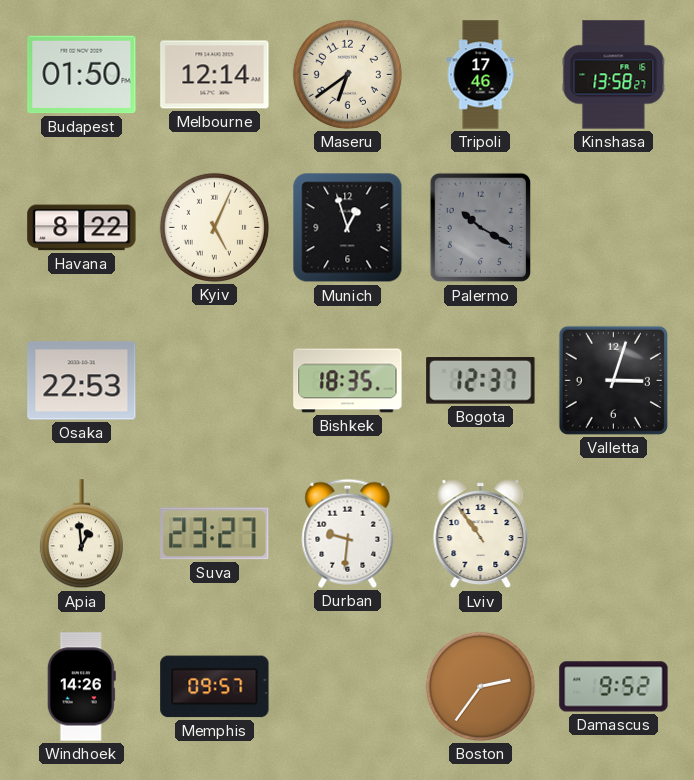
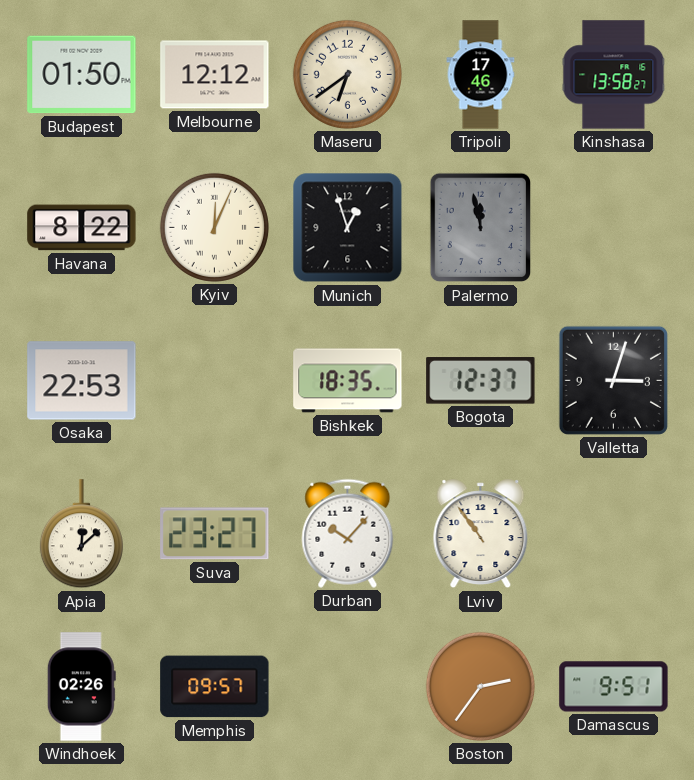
Melbourne: 12:14 -> 12:12 (215, 75)
Kyiv: 5:04 -> 12:04 (214, 227)
Palermo: 10:20 -> 11:58 (481, 228)
Apia: 12:59 -> 12:08 (81, 534)
Durban: 9:31 -> 10:07 (348, 533)
Windhoek: 14:26 -> 02:26 (81, 687)
Damascus: 9:52 -> 9:51 (614, 687)
